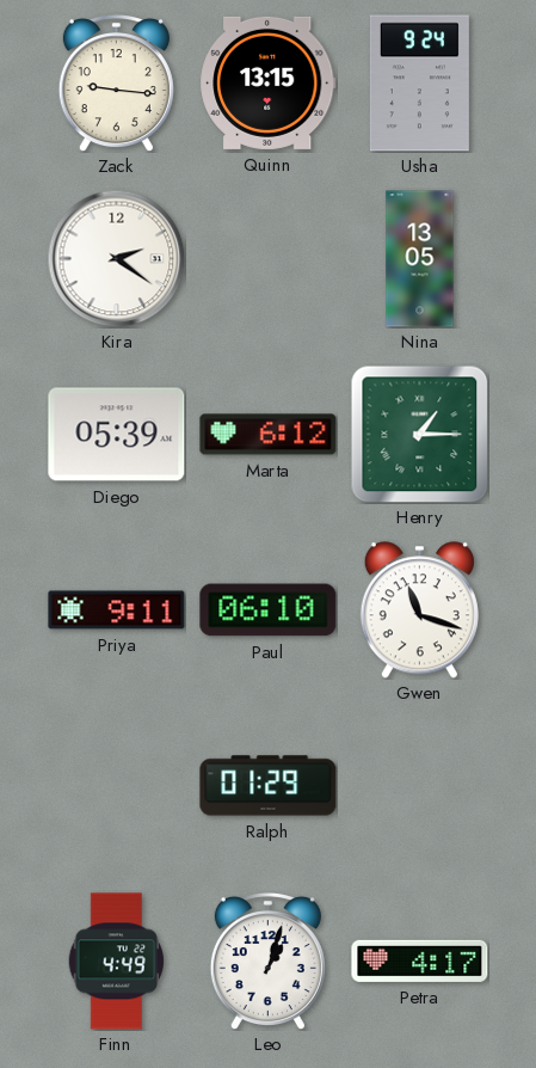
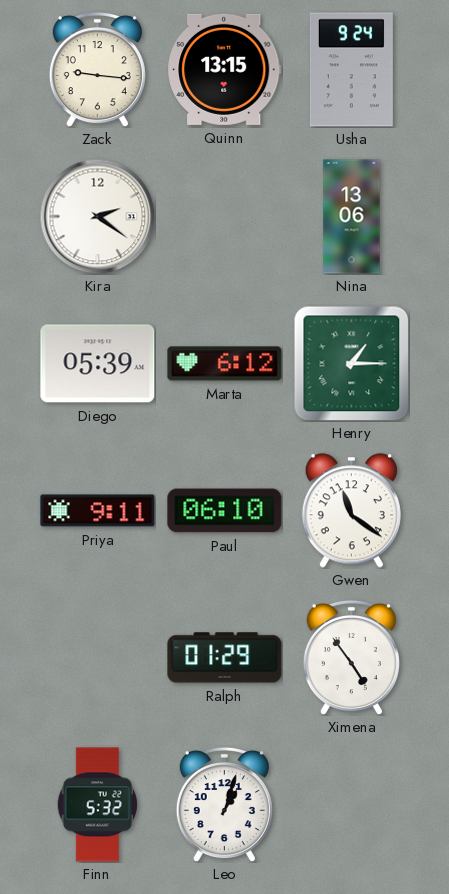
Nina: 13:05 -> 13:06 (352, 217)
Gwen: 11:18 -> 11:21 (351, 511)
Ximena: none -> 4:54 (351, 657)
Finn: 4:49 -> 5:32 (97, 805)
Petra: 4:17 -> none (420, 960)
